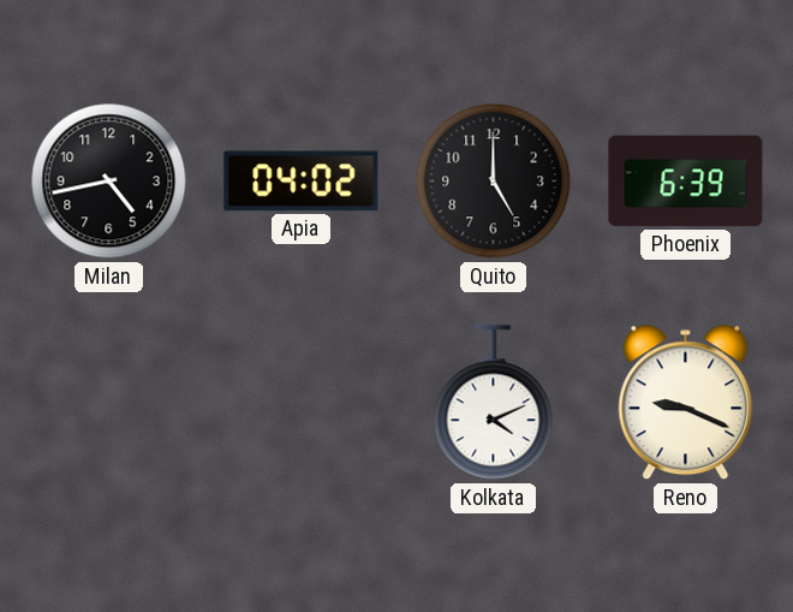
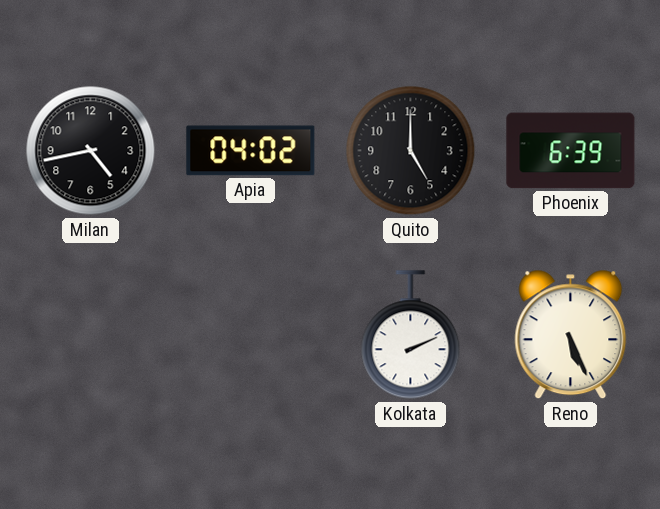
Kolkata: 4:11 -> 2:11 (411, 335)
Reno: 9:19 -> 5:26 (571, 335)
